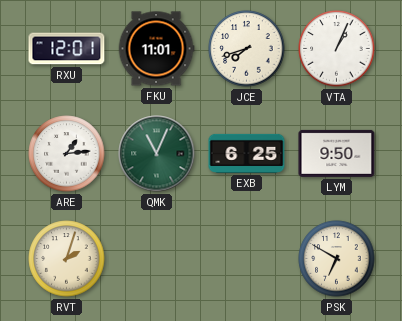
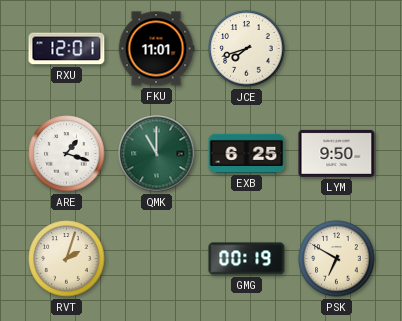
VTA: 1:04 -> none (337, 49)
ARE: 1:14 -> 1:18 (67, 154)
QMK: 11:04 -> 11:00 (157, 154)
GMG: none -> 00:19 (247, 259)
